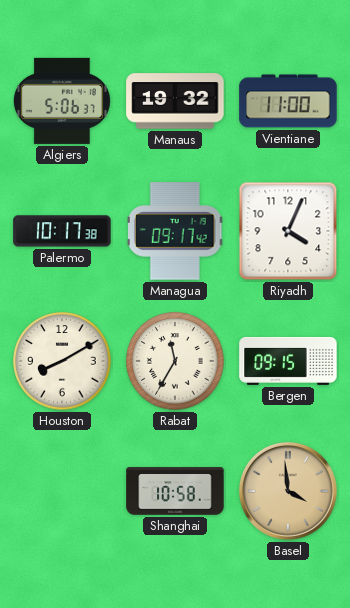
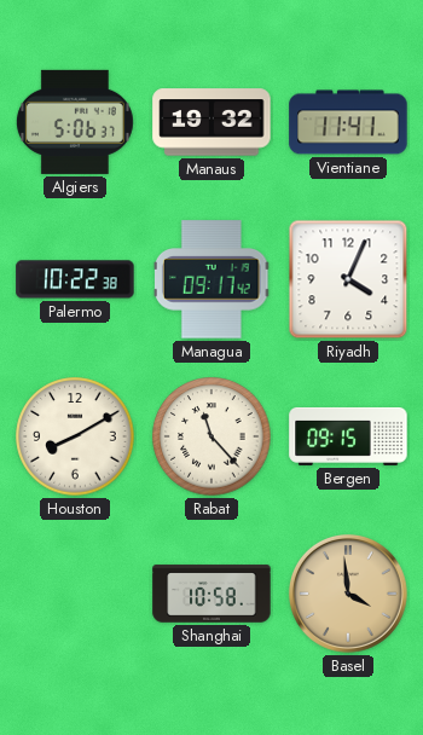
Vientiane: 11:00 -> 11:41 (348, 122)
Palermo: 10:17 -> 10:22 (75, 279)
Rabat: 11:35 -> 11:23 (211, 436)
